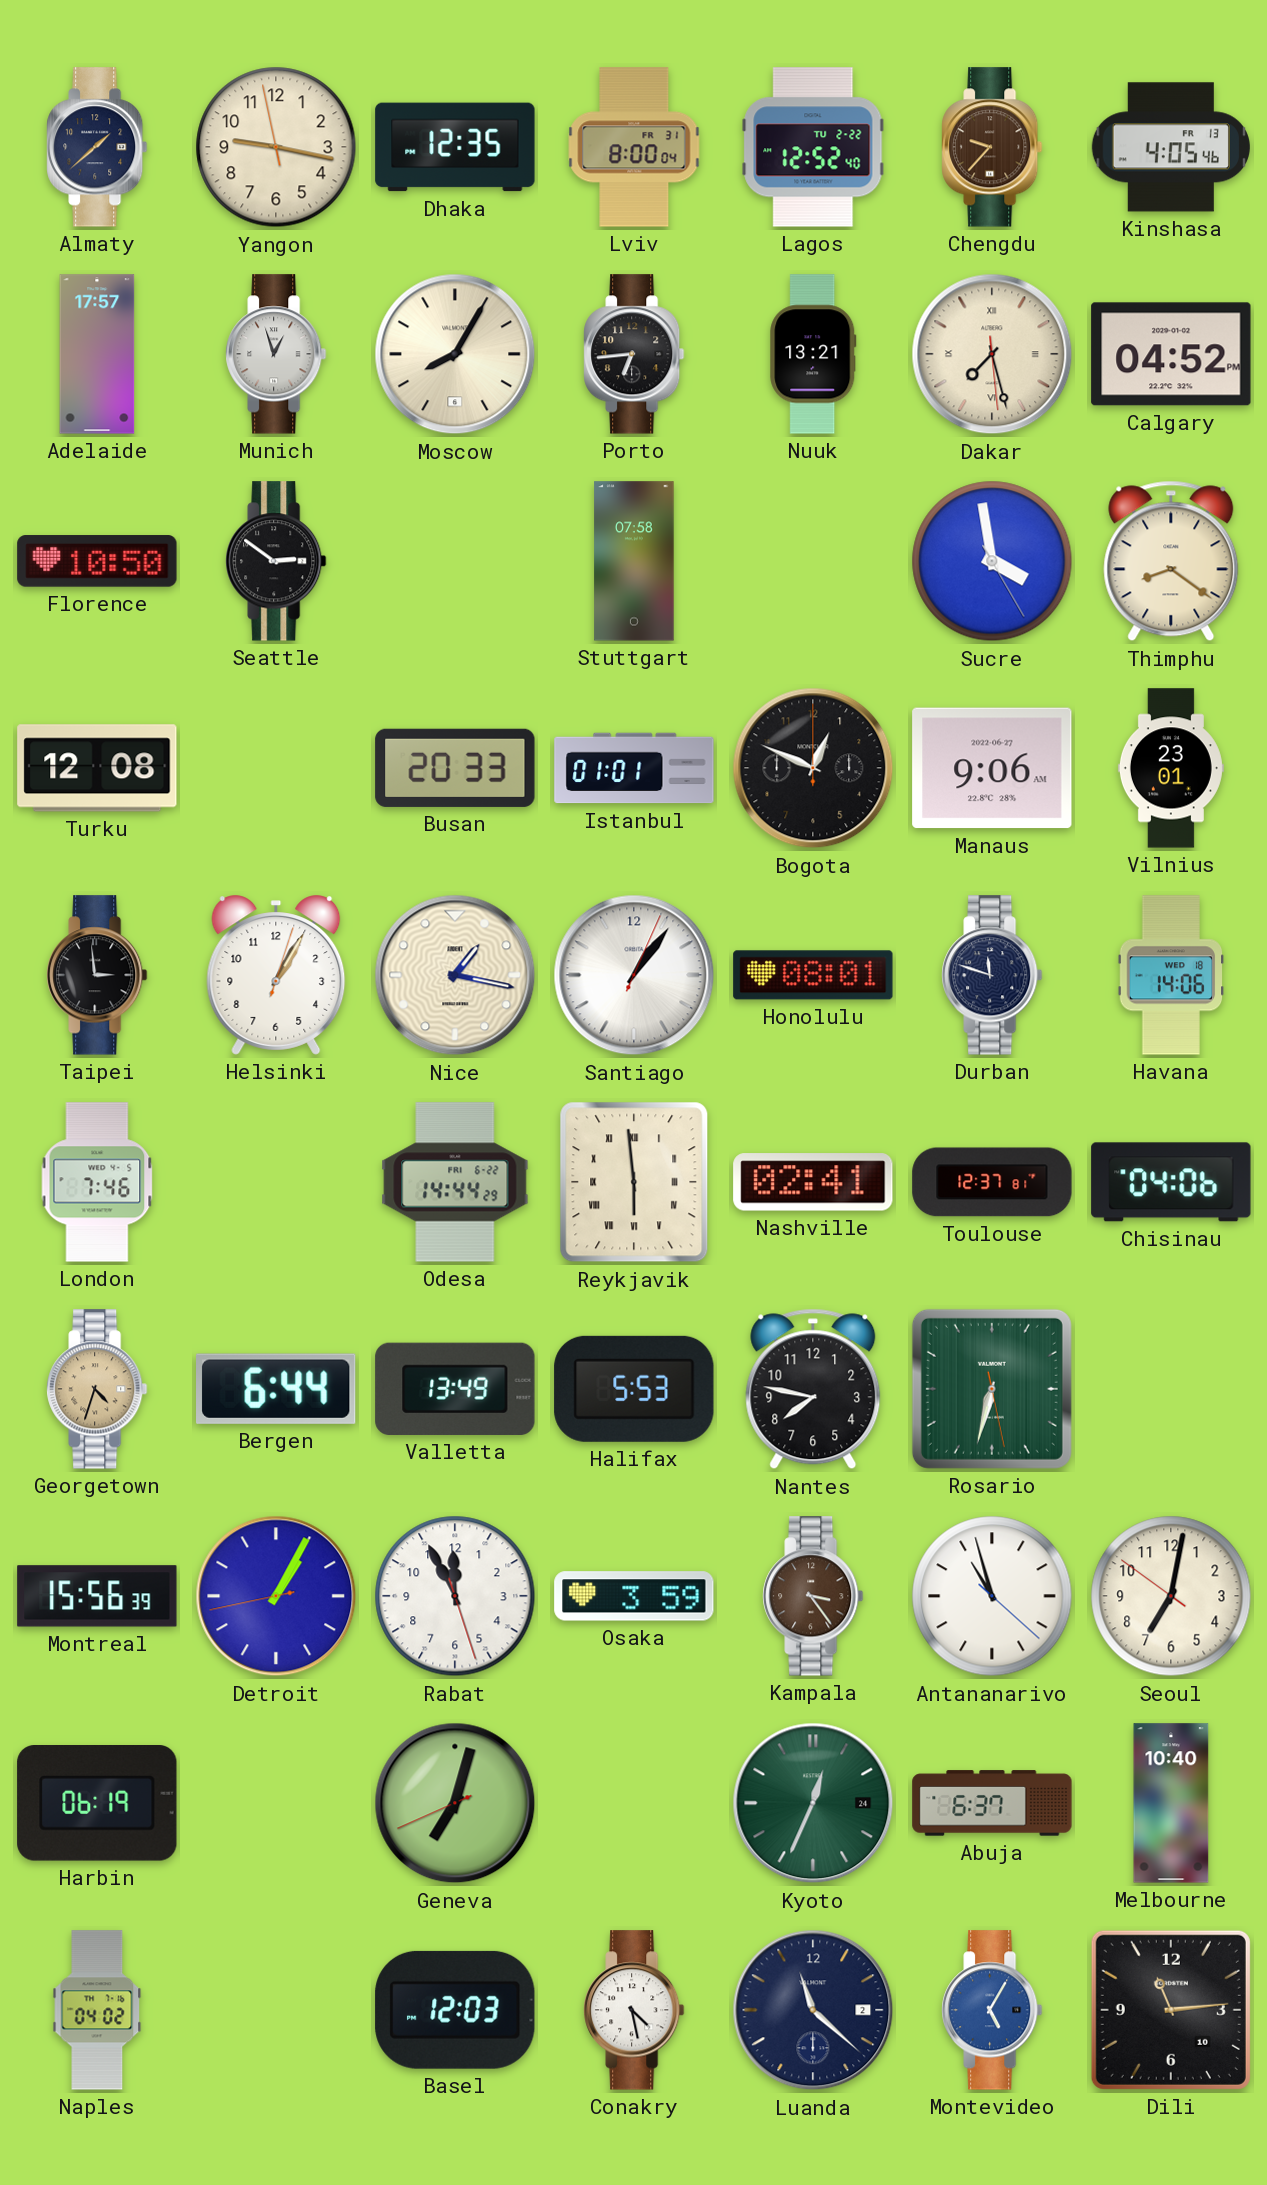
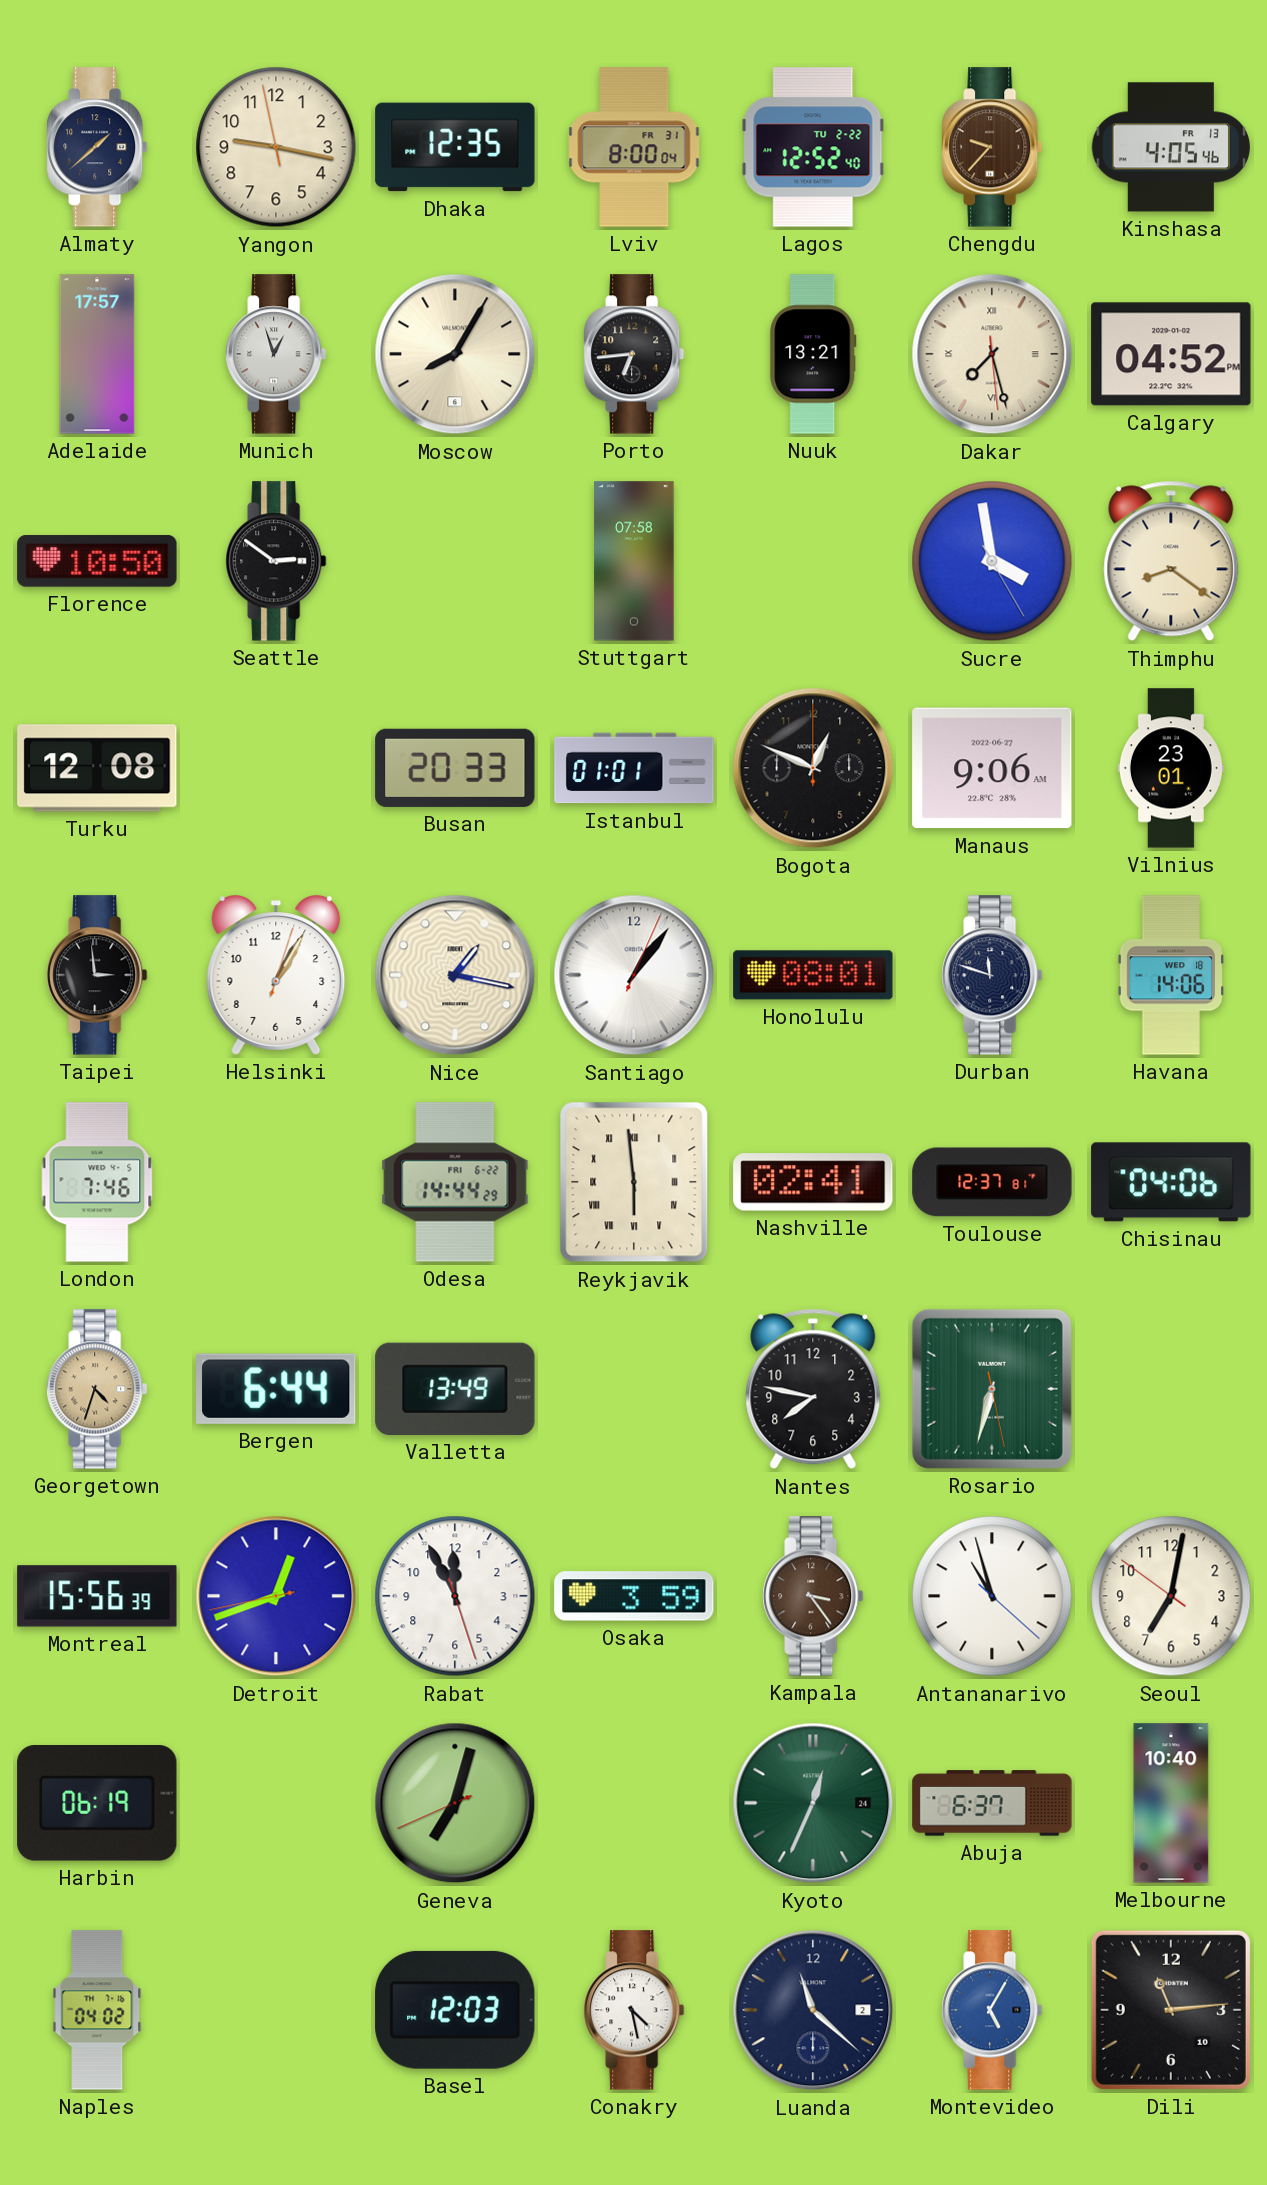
Halifax: 5:53 -> none (634, 1389)
Detroit: 1:04 -> 12:41 (276, 1596)
